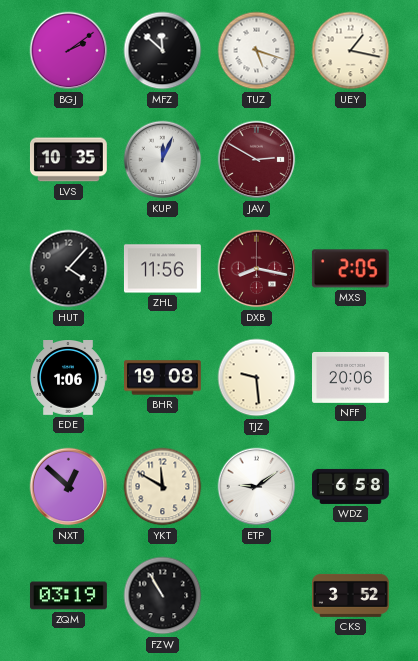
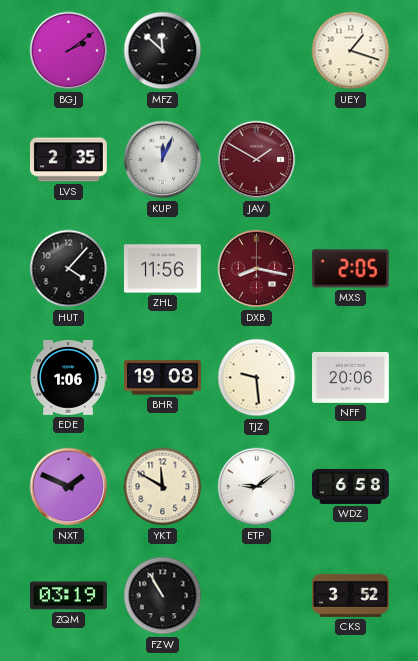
TUZ: 5:18 -> none (257, 51)
UEY: 1:17 -> 1:18 (351, 51)
LVS: 10:35 -> 2:35 (68, 160)
JAV: 2:50 -> 1:50 (257, 160)
NXT: 12:52 -> 1:49 (69, 487)
